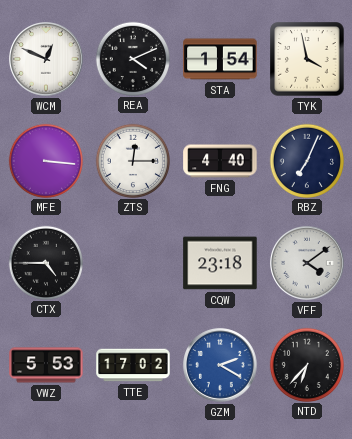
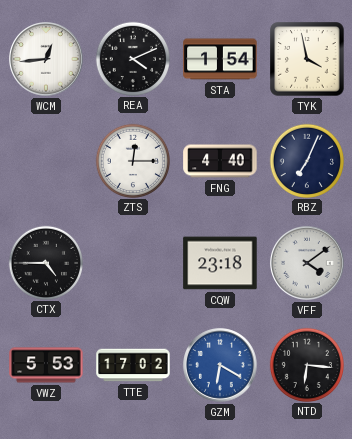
WCM: 12:49 -> 12:44 (47, 60)
MFE: 3:16 -> none (45, 160)
GZM: 2:20 -> 6:20 (221, 366)
NTD: 6:37 -> 6:16 (306, 364)
